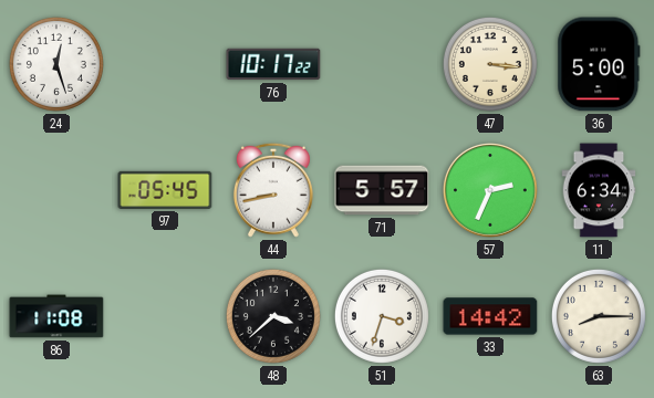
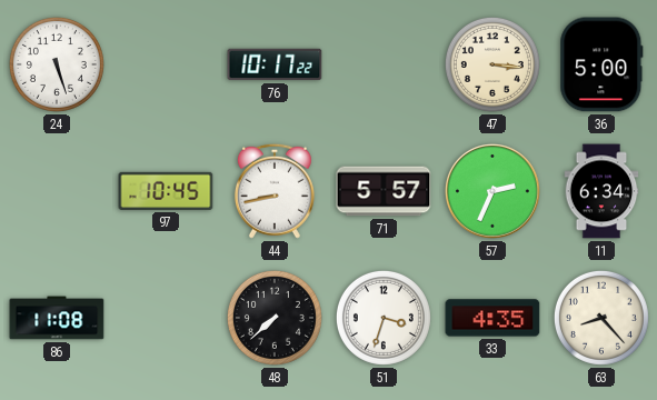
24: 12:27 -> 5:27 (57, 64)
97: 05:45 -> 10:45 (166, 191)
48: 3:38 -> 7:38 (275, 318)
33: 14:42 -> 4:35 (492, 318)
63: 8:15 -> 8:23 (601, 318)
